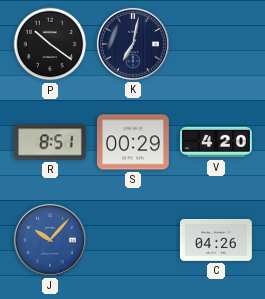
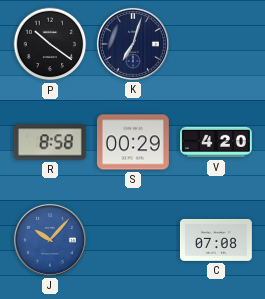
K: 7:02 -> 7:03 (133, 44)
R: 8:51 -> 8:58 (50, 142)
C: 04:26 -> 07:08 (216, 240)
